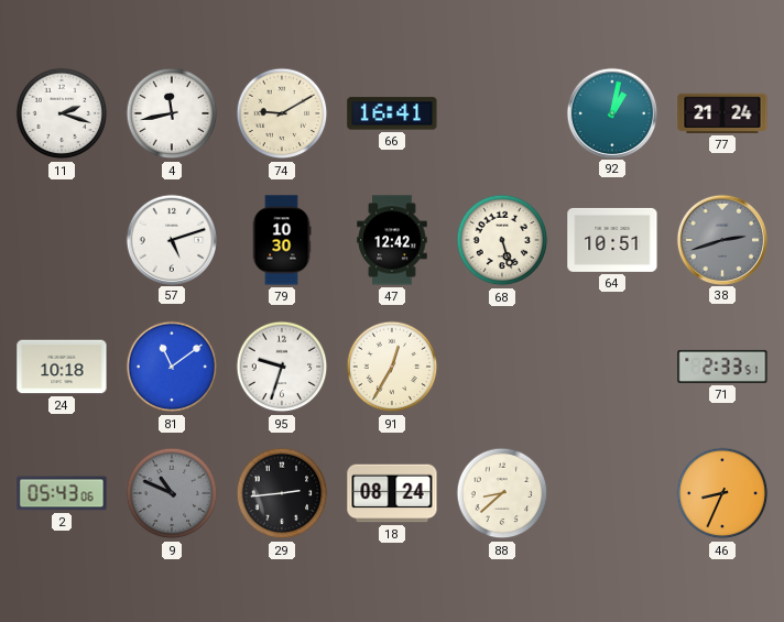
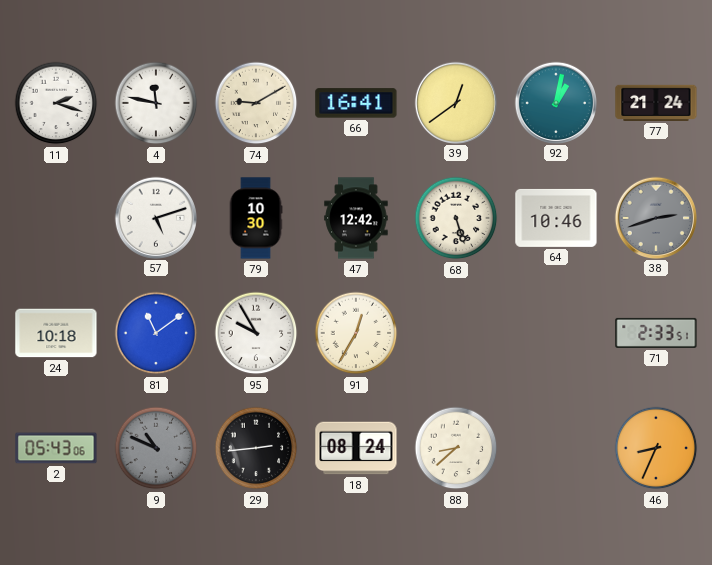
4: 11:43 -> 11:47 (156, 103)
39: none -> 12:39 (455, 102)
64: 10:51 -> 10:46 (556, 218)
95: 9:33 -> 9:55 (256, 333)
